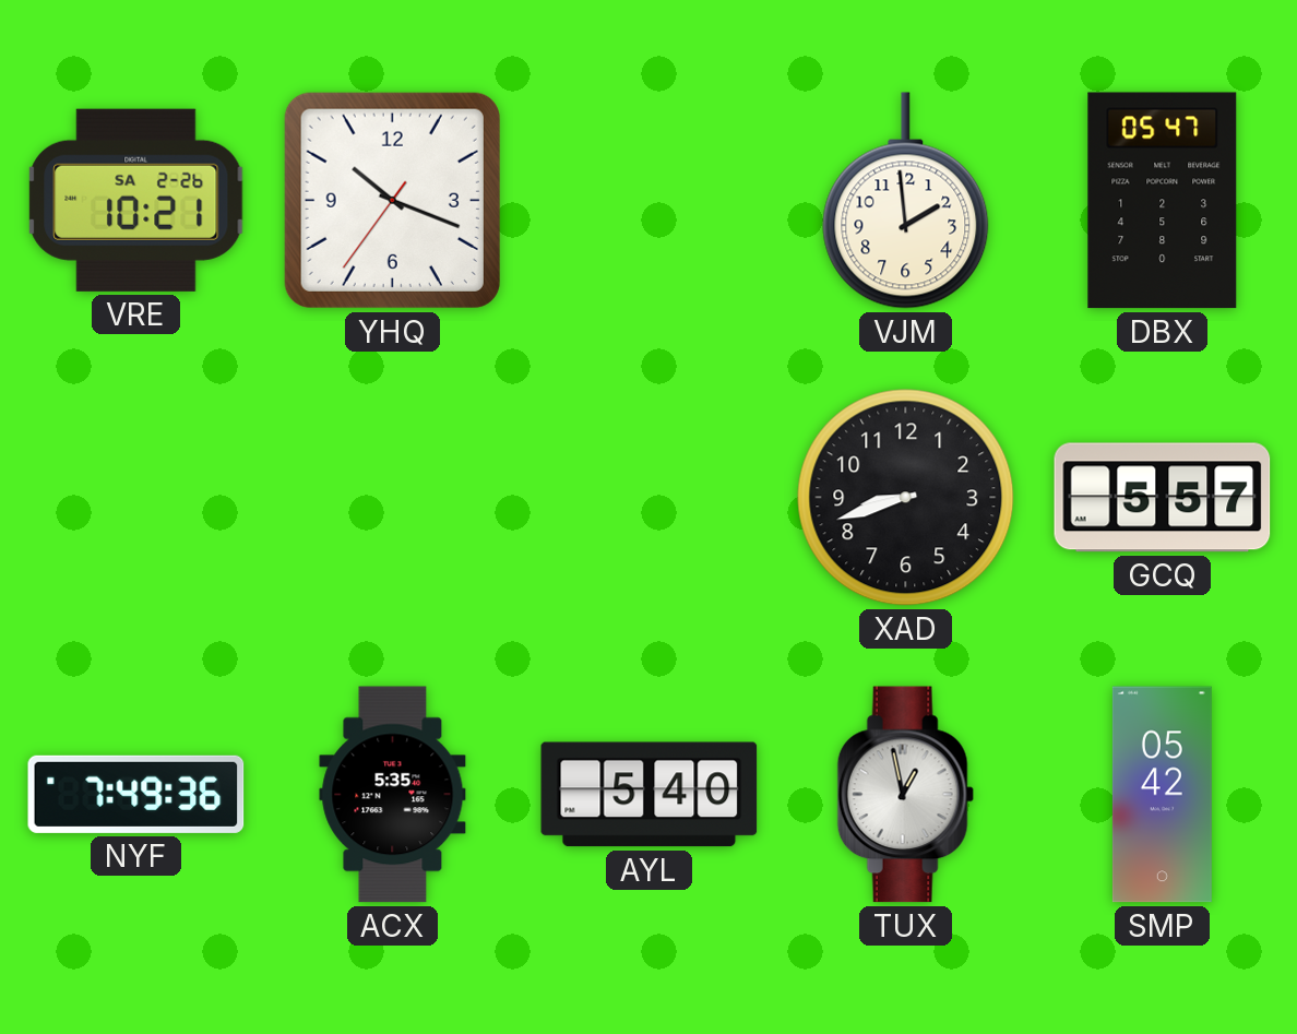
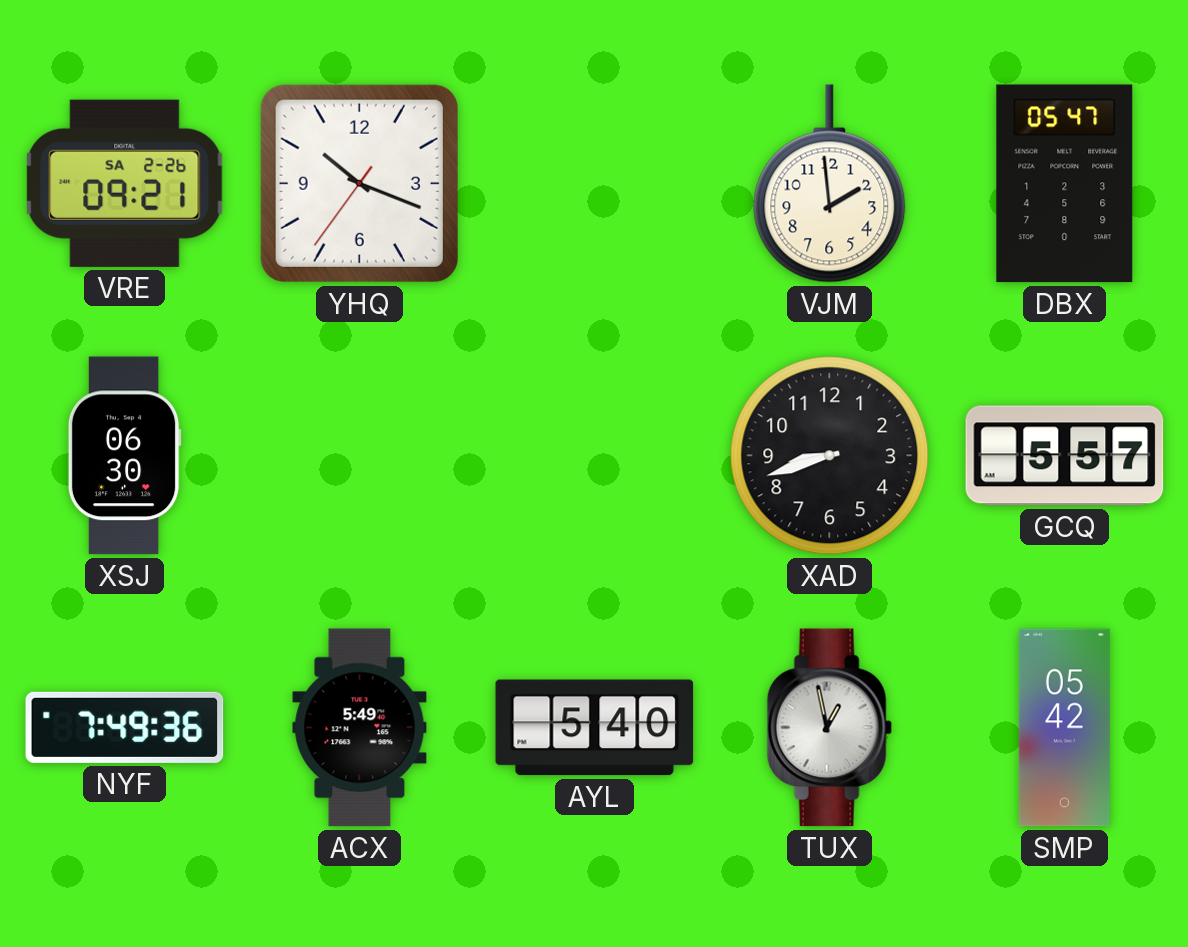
VRE: 10:21 -> 09:21 (125, 183)
XSJ: none -> 06:30 (124, 456)
ACX: 5:35 -> 5:49 (360, 728)
